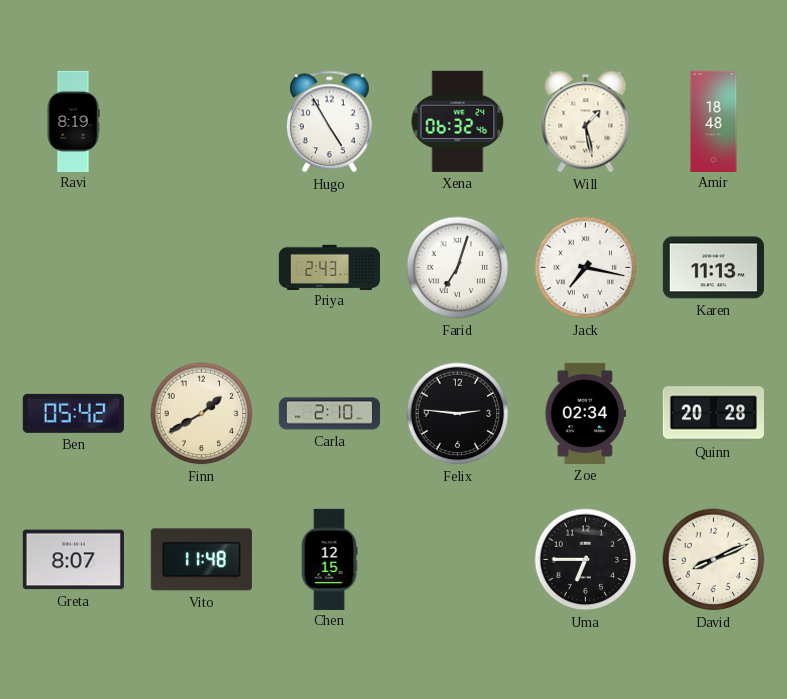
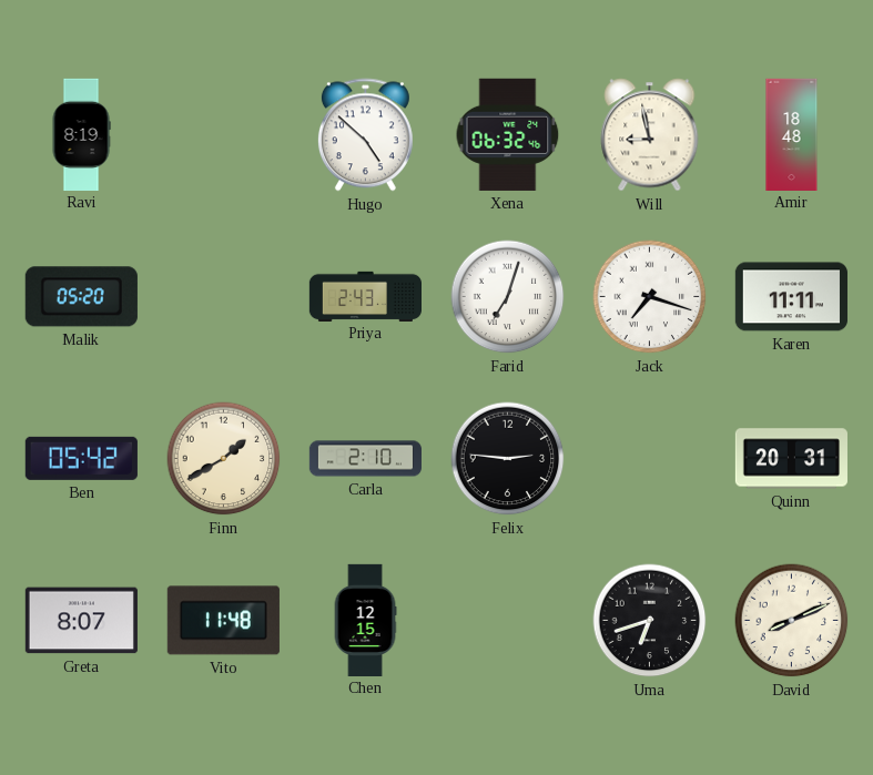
Hugo: 4:55 -> 4:52 (365, 135)
Will: 1:28 -> 8:58 (650, 135)
Malik: none -> 05:20 (81, 297)
Jack: 7:17 -> 7:18 (650, 297)
Karen: 11:13 -> 11:11 (791, 297)
Zoe: 02:34 -> none (585, 413)
Quinn: 20:28 -> 20:31 (791, 459)
Uma: 6:45 -> 6:42 (650, 621)
